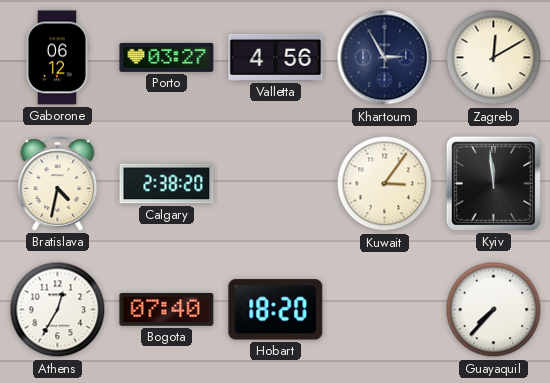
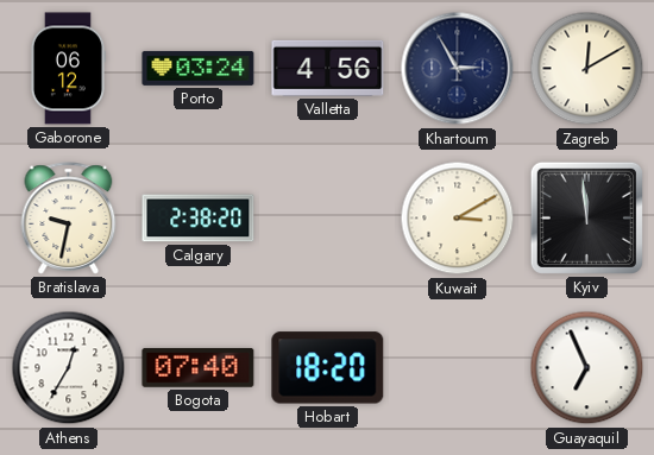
Porto: 03:27 -> 03:24 (199, 68)
Bratislava: 4:32 -> 9:32 (69, 219)
Kuwait: 3:06 -> 3:10 (458, 219)
Guayaquil: 7:37 -> 6:56 (587, 368)
